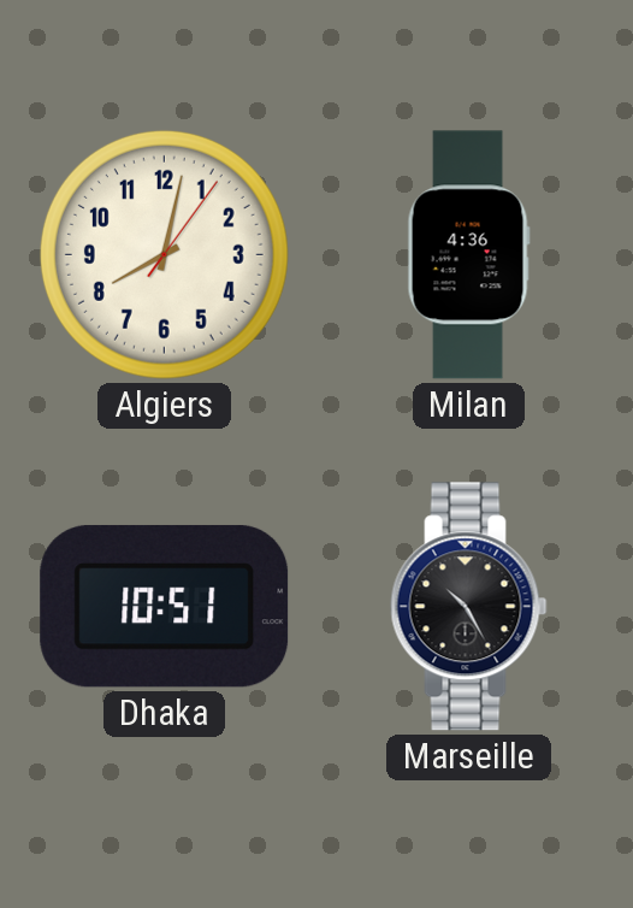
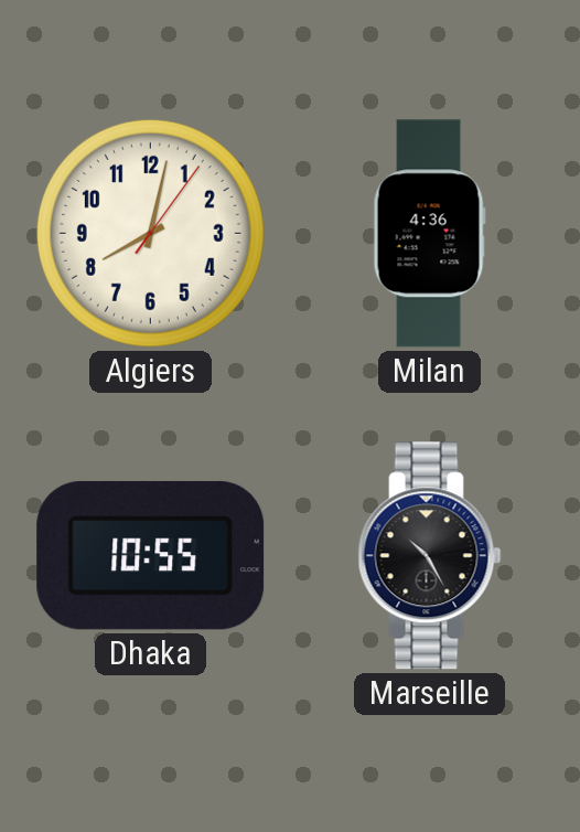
Dhaka: 10:51 -> 10:55 (151, 555)
